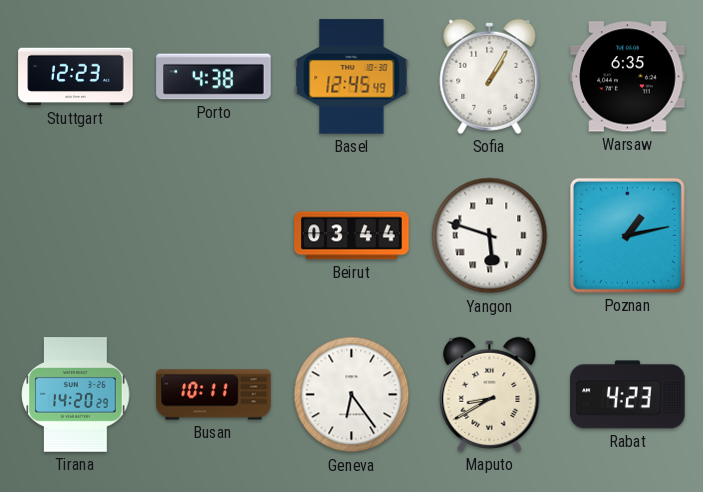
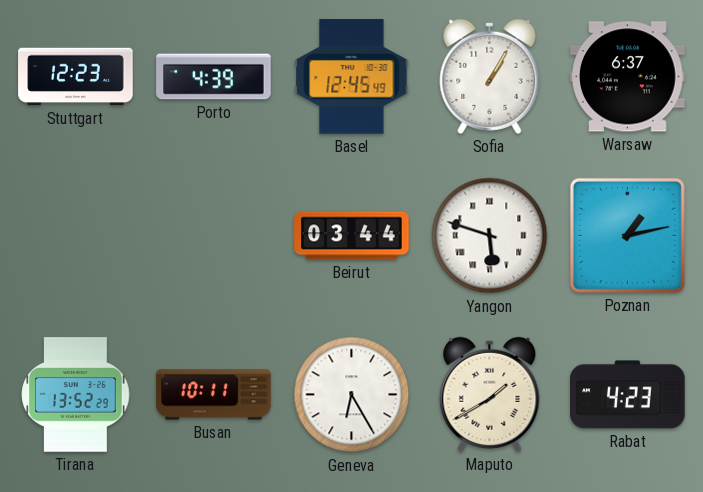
Porto: 4:38 -> 4:39 (214, 77)
Warsaw: 6:35 -> 6:37 (628, 77)
Tirana: 14:20 -> 13:52 (76, 395)
Geneva: 6:24 -> 6:25 (352, 395)
Maputo: 8:40 -> 1:40 (490, 394)
